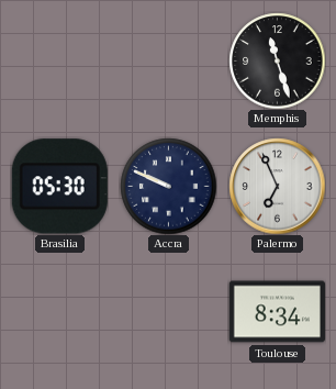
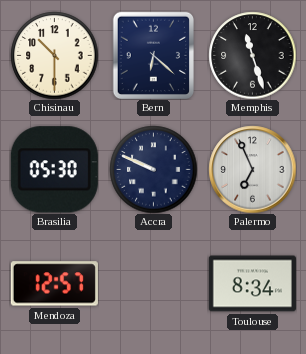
Chisinau: none -> 10:30 (54, 55)
Bern: none -> 6:22 (154, 55)
Mendoza: none -> 12:57 (54, 284)
